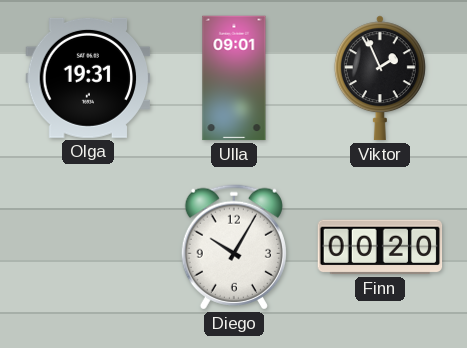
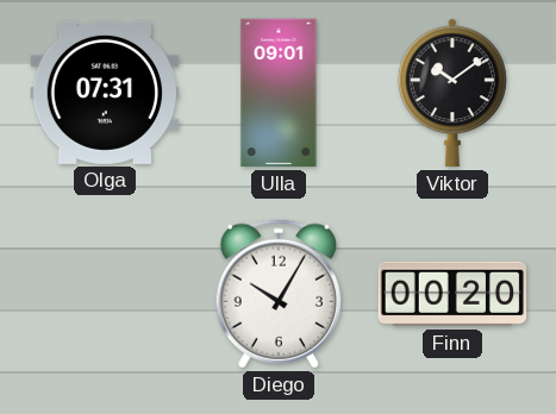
Olga: 19:31 -> 07:31 (105, 93)
Viktor: 1:56 -> 10:09 (452, 93)
